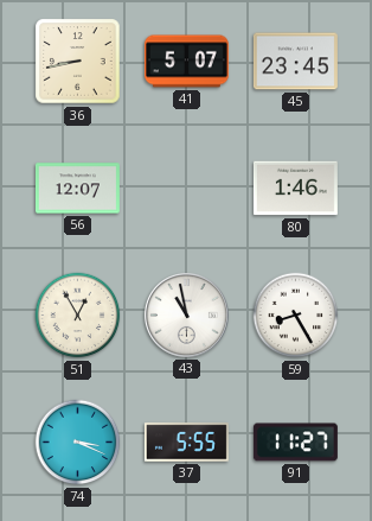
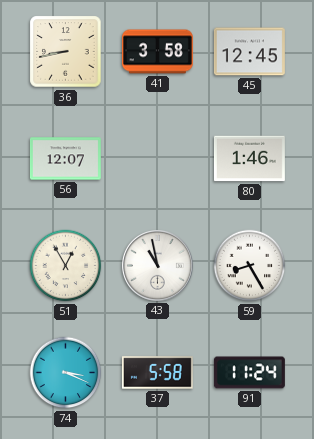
41: 5:07 -> 3:58 (157, 52)
45: 23:45 -> 12:45 (249, 52)
37: 5:55 -> 5:58 (157, 373)
91: 11:27 -> 11:24 (249, 373)
